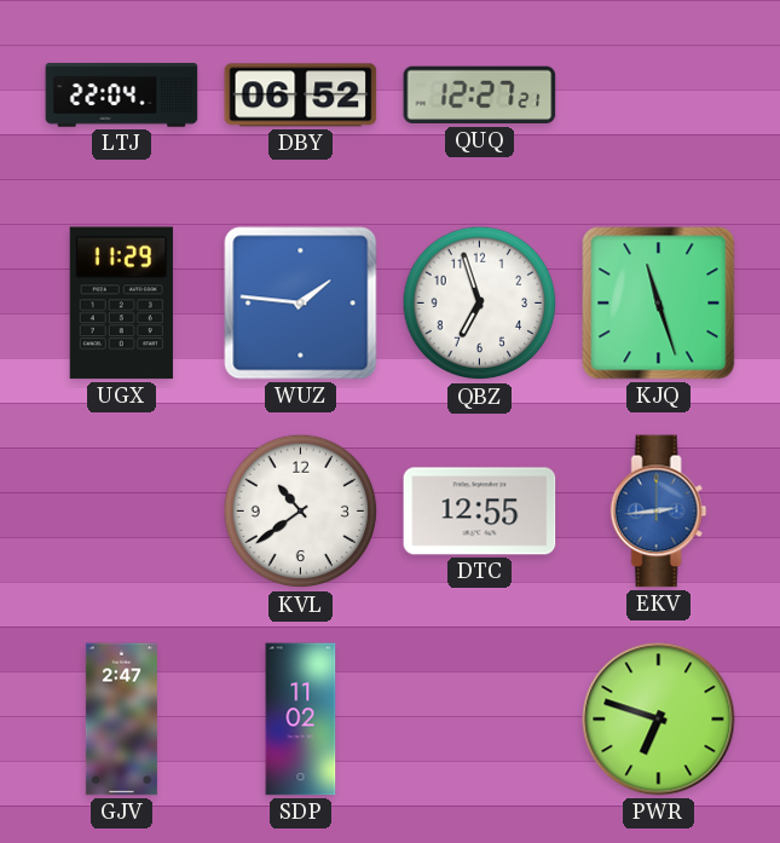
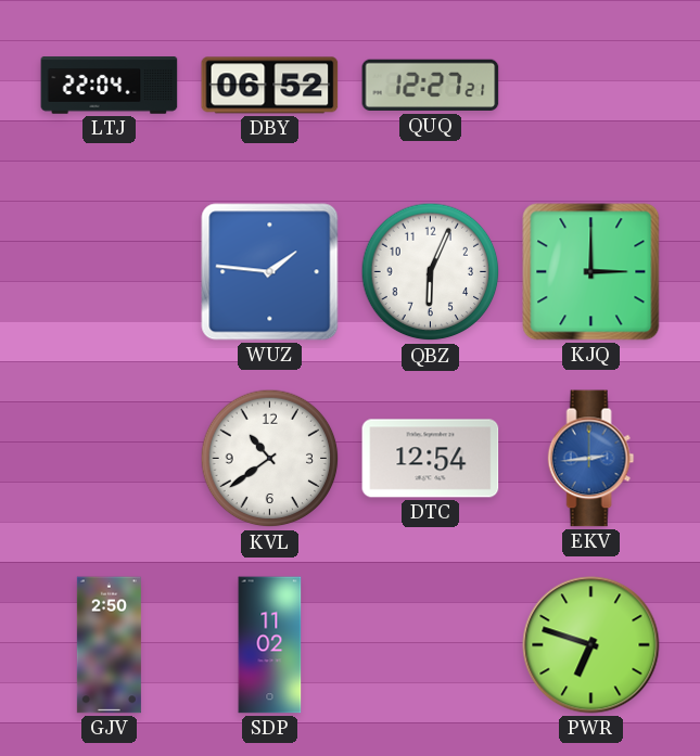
UGX: 11:29 -> none (121, 304)
QBZ: 6:57 -> 6:04 (431, 272)
KJQ: 11:27 -> 3:00 (591, 272)
DTC: 12:55 -> 12:54 (431, 459)
GJV: 2:47 -> 2:50 (109, 645)
